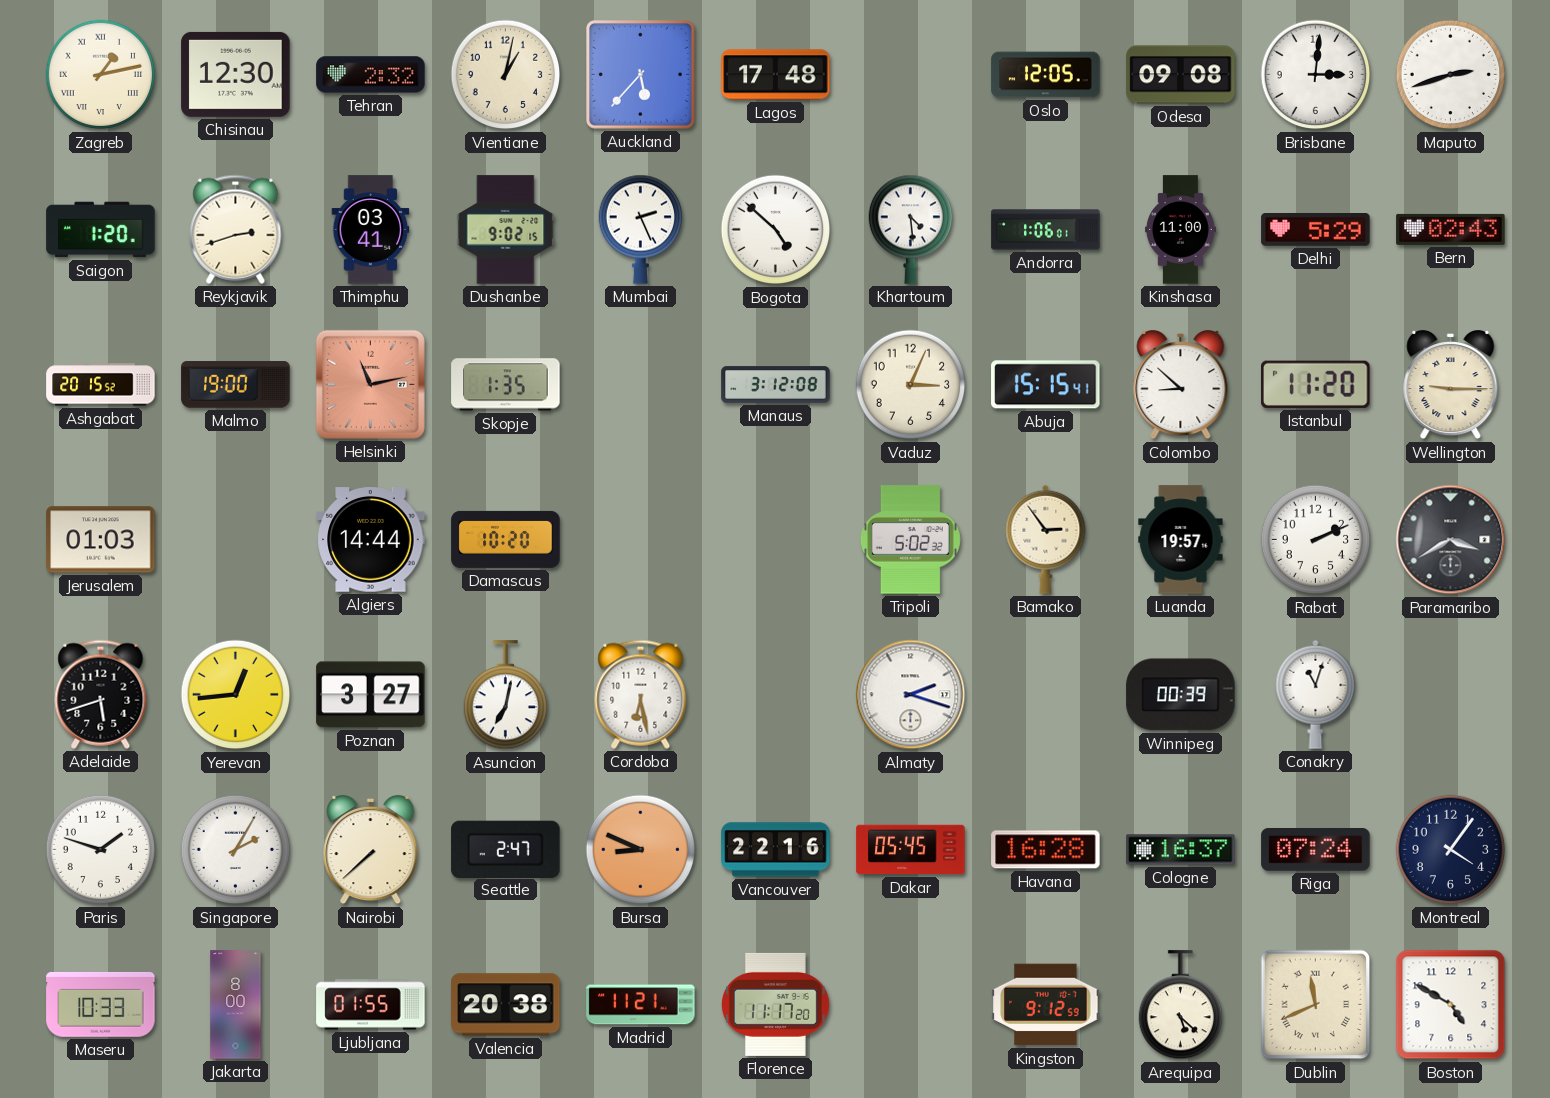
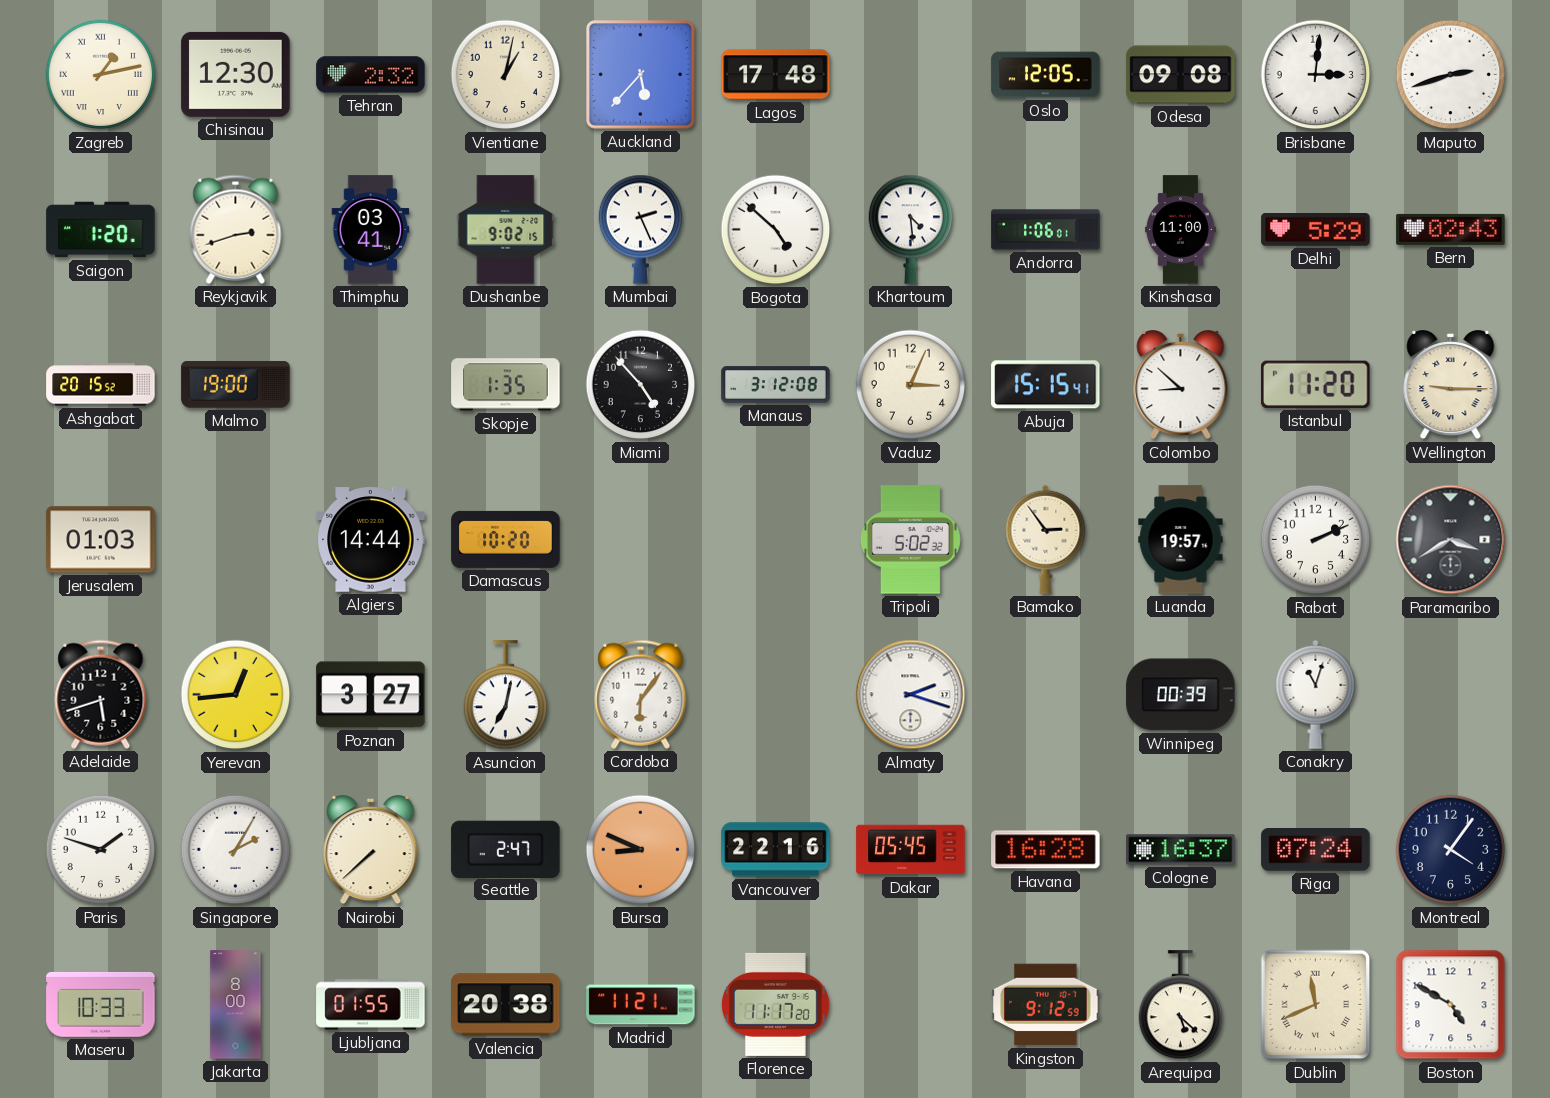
Helsinki: 11:13 -> none (370, 384)
Miami: none -> 4:53 (641, 385)
Cordoba: 6:28 -> 6:06 (641, 694)
